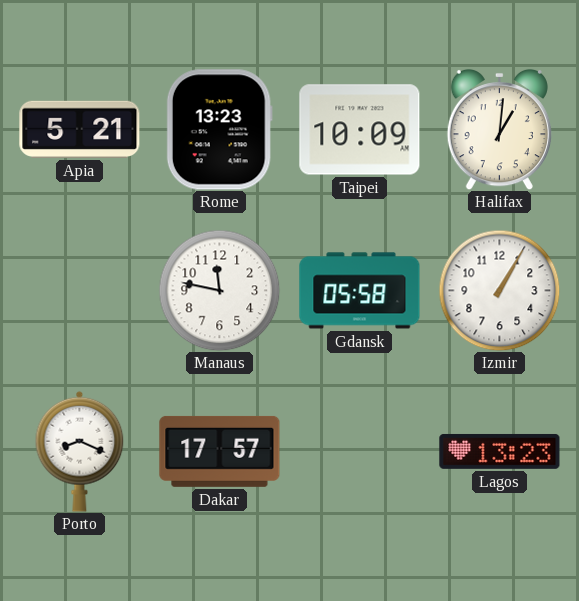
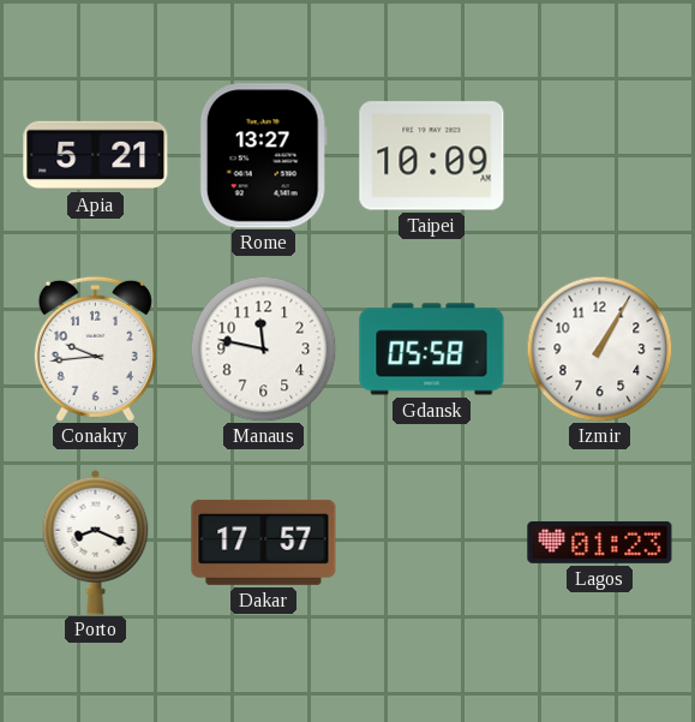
Rome: 13:23 -> 13:27 (263, 156)
Halifax: 1:01 -> none (499, 129)
Conakry: none -> 9:44 (95, 348)
Lagos: 13:23 -> 01:23 (600, 542)
